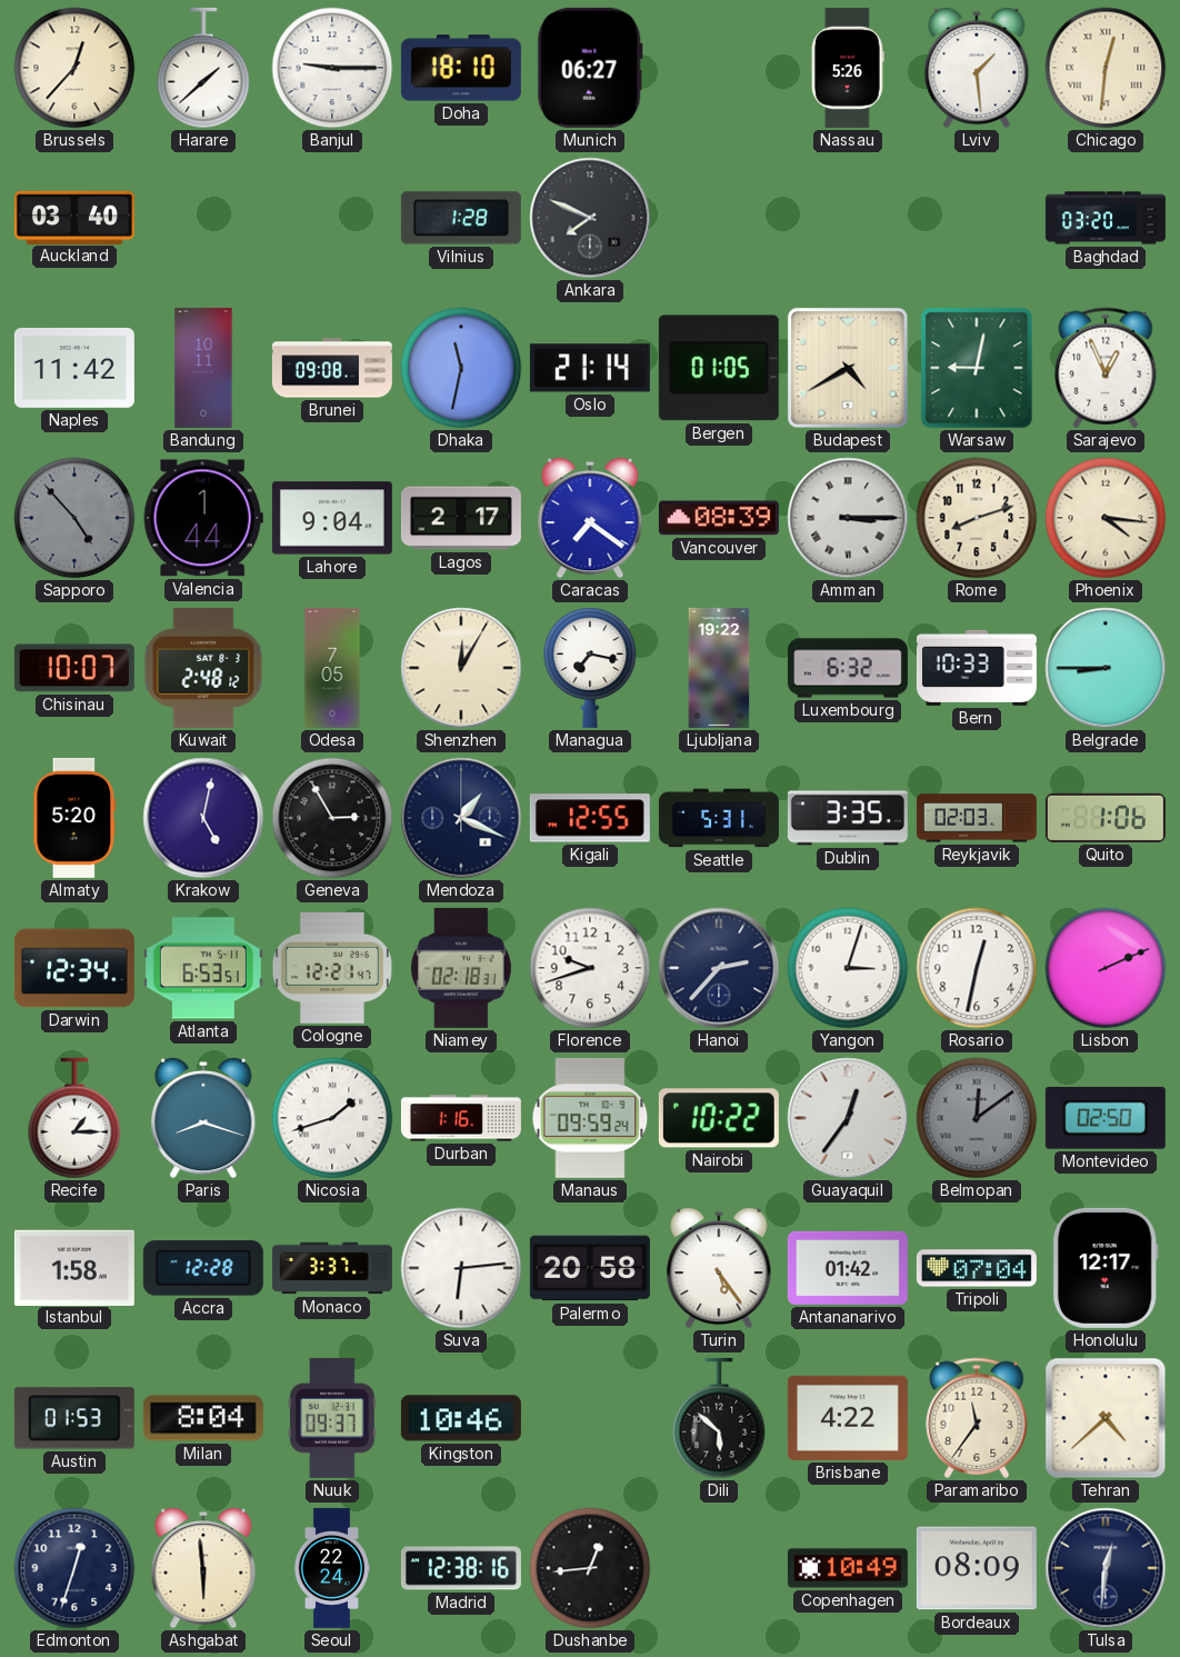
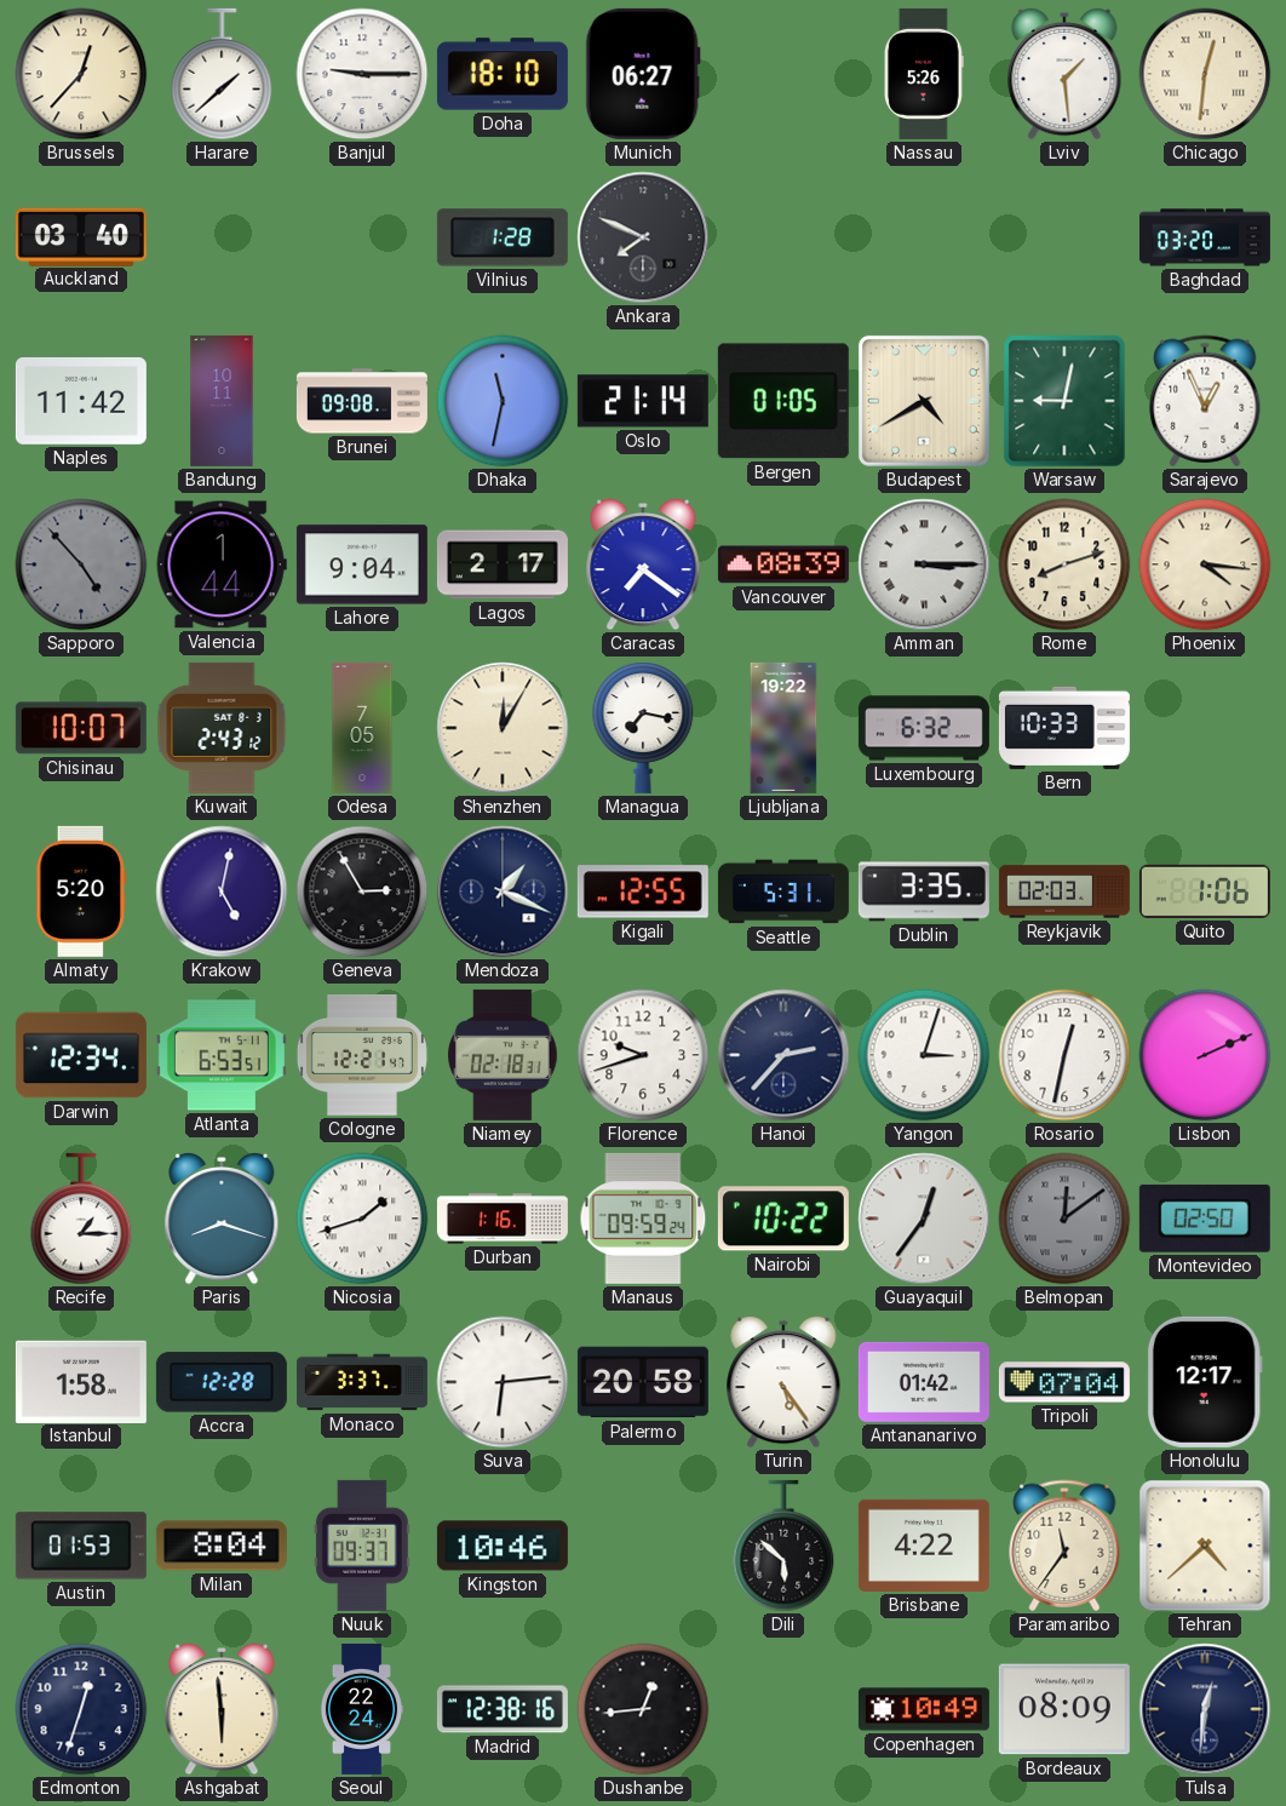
Kuwait: 2:48 -> 2:43 (222, 728)
Belgrade: 8:45 -> none (1106, 668)
